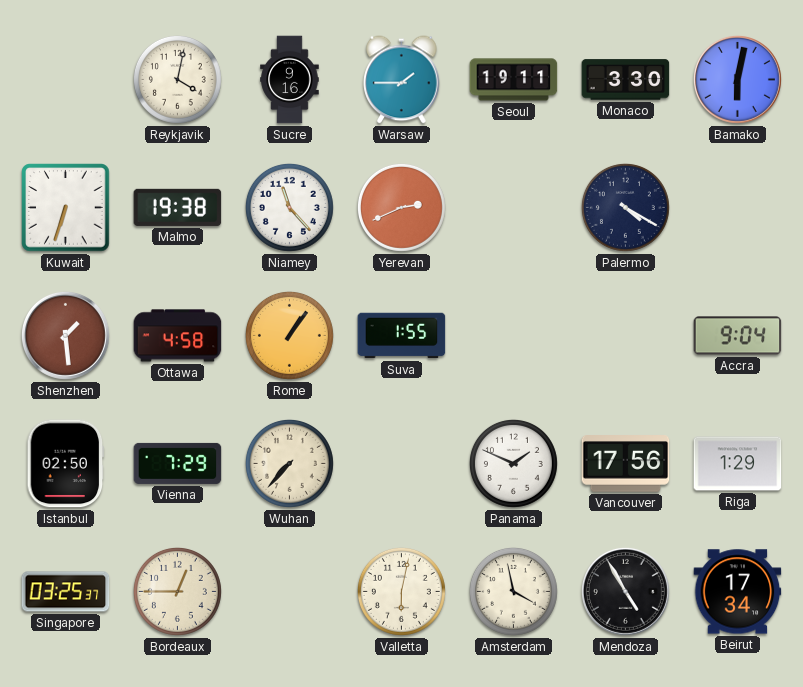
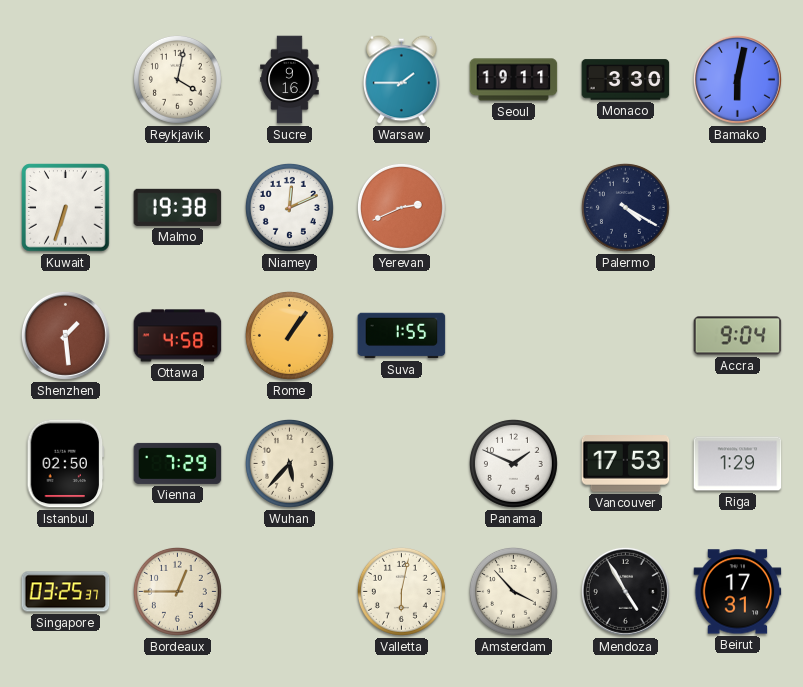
Niamey: 11:23 -> 12:11 (289, 207)
Wuhan: 7:37 -> 5:37 (289, 463)
Vancouver: 17:56 -> 17:53 (626, 464)
Amsterdam: 3:58 -> 3:53 (513, 591)
Beirut: 17:34 -> 17:31 (738, 592)
